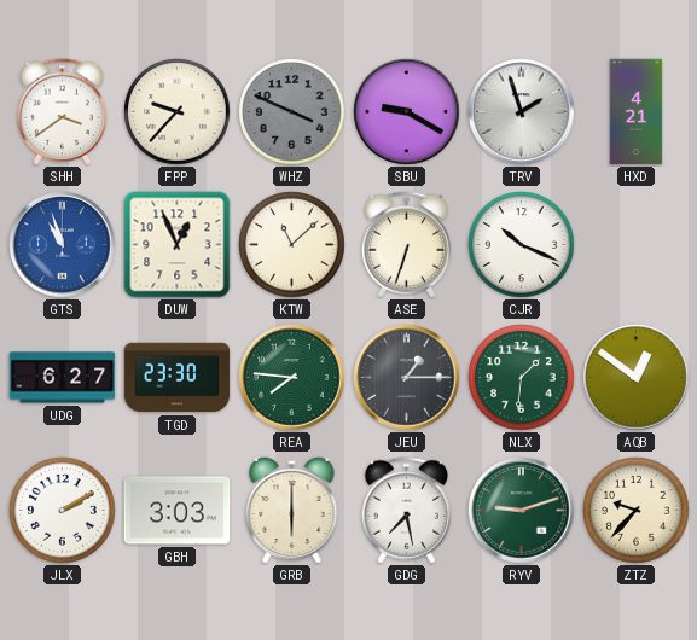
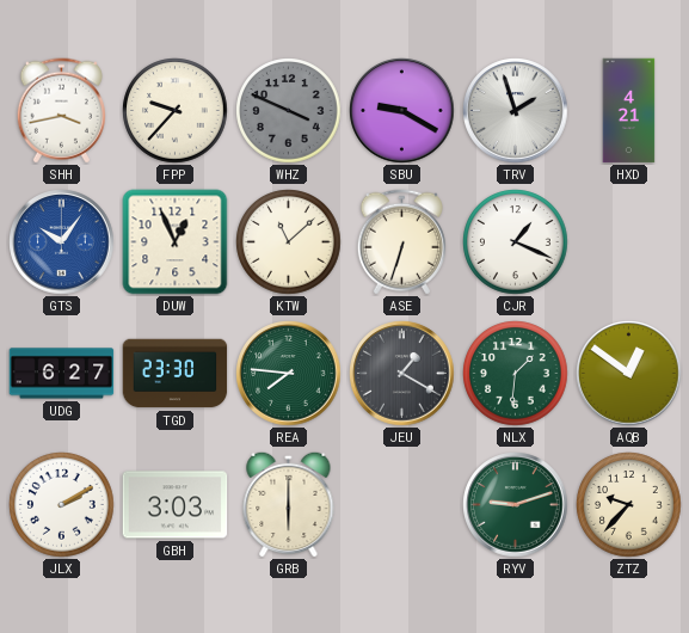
SHH: 3:39 -> 3:43 (61, 111)
GTS: 10:57 -> 10:06 (62, 242)
CJR: 10:19 -> 1:19 (516, 242)
JEU: 1:15 -> 1:20 (402, 374)
GDG: 7:28 -> none (406, 511)
